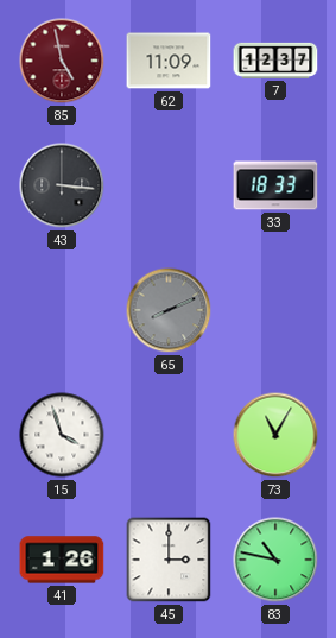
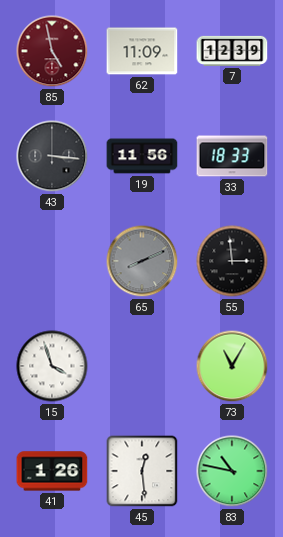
7: 12:37 -> 12:39 (232, 51)
19: none -> 11:56 (142, 156)
55: none -> 2:59 (232, 261)
45: 3:00 -> 12:29 (142, 471)
